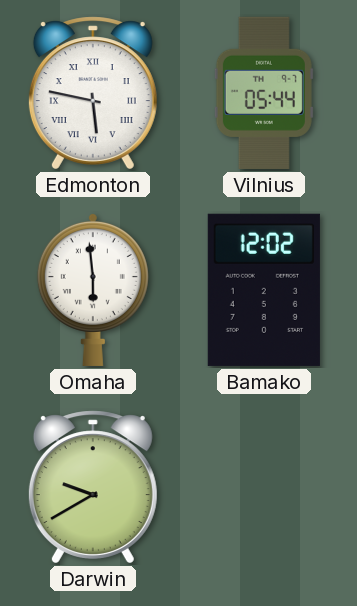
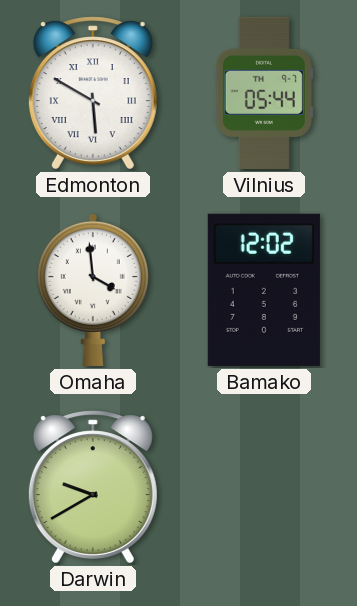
Edmonton: 5:47 -> 5:50 (93, 93)
Omaha: 5:59 -> 3:59 (93, 289)
